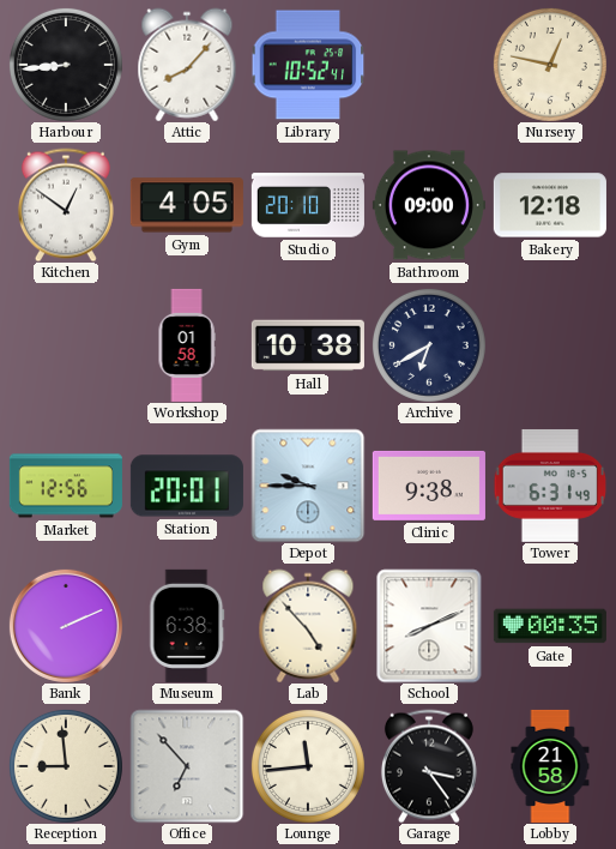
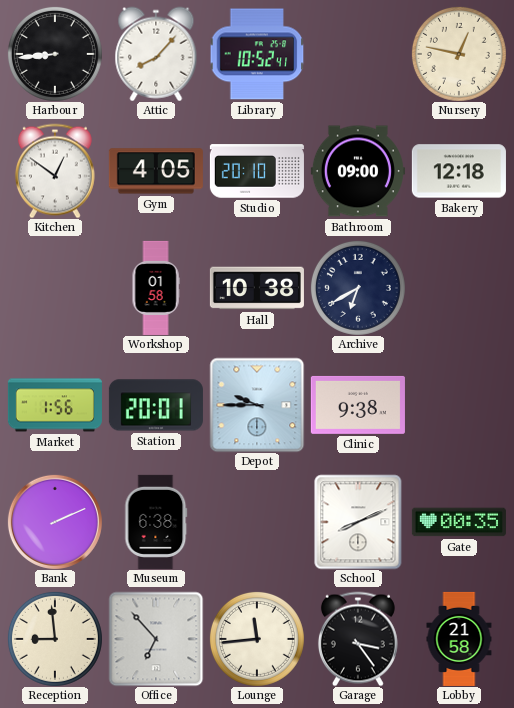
Market: 12:56 -> 1:56 (55, 405)
Tower: 6:31 -> none (550, 486)
Lab: 4:53 -> none (308, 626)
